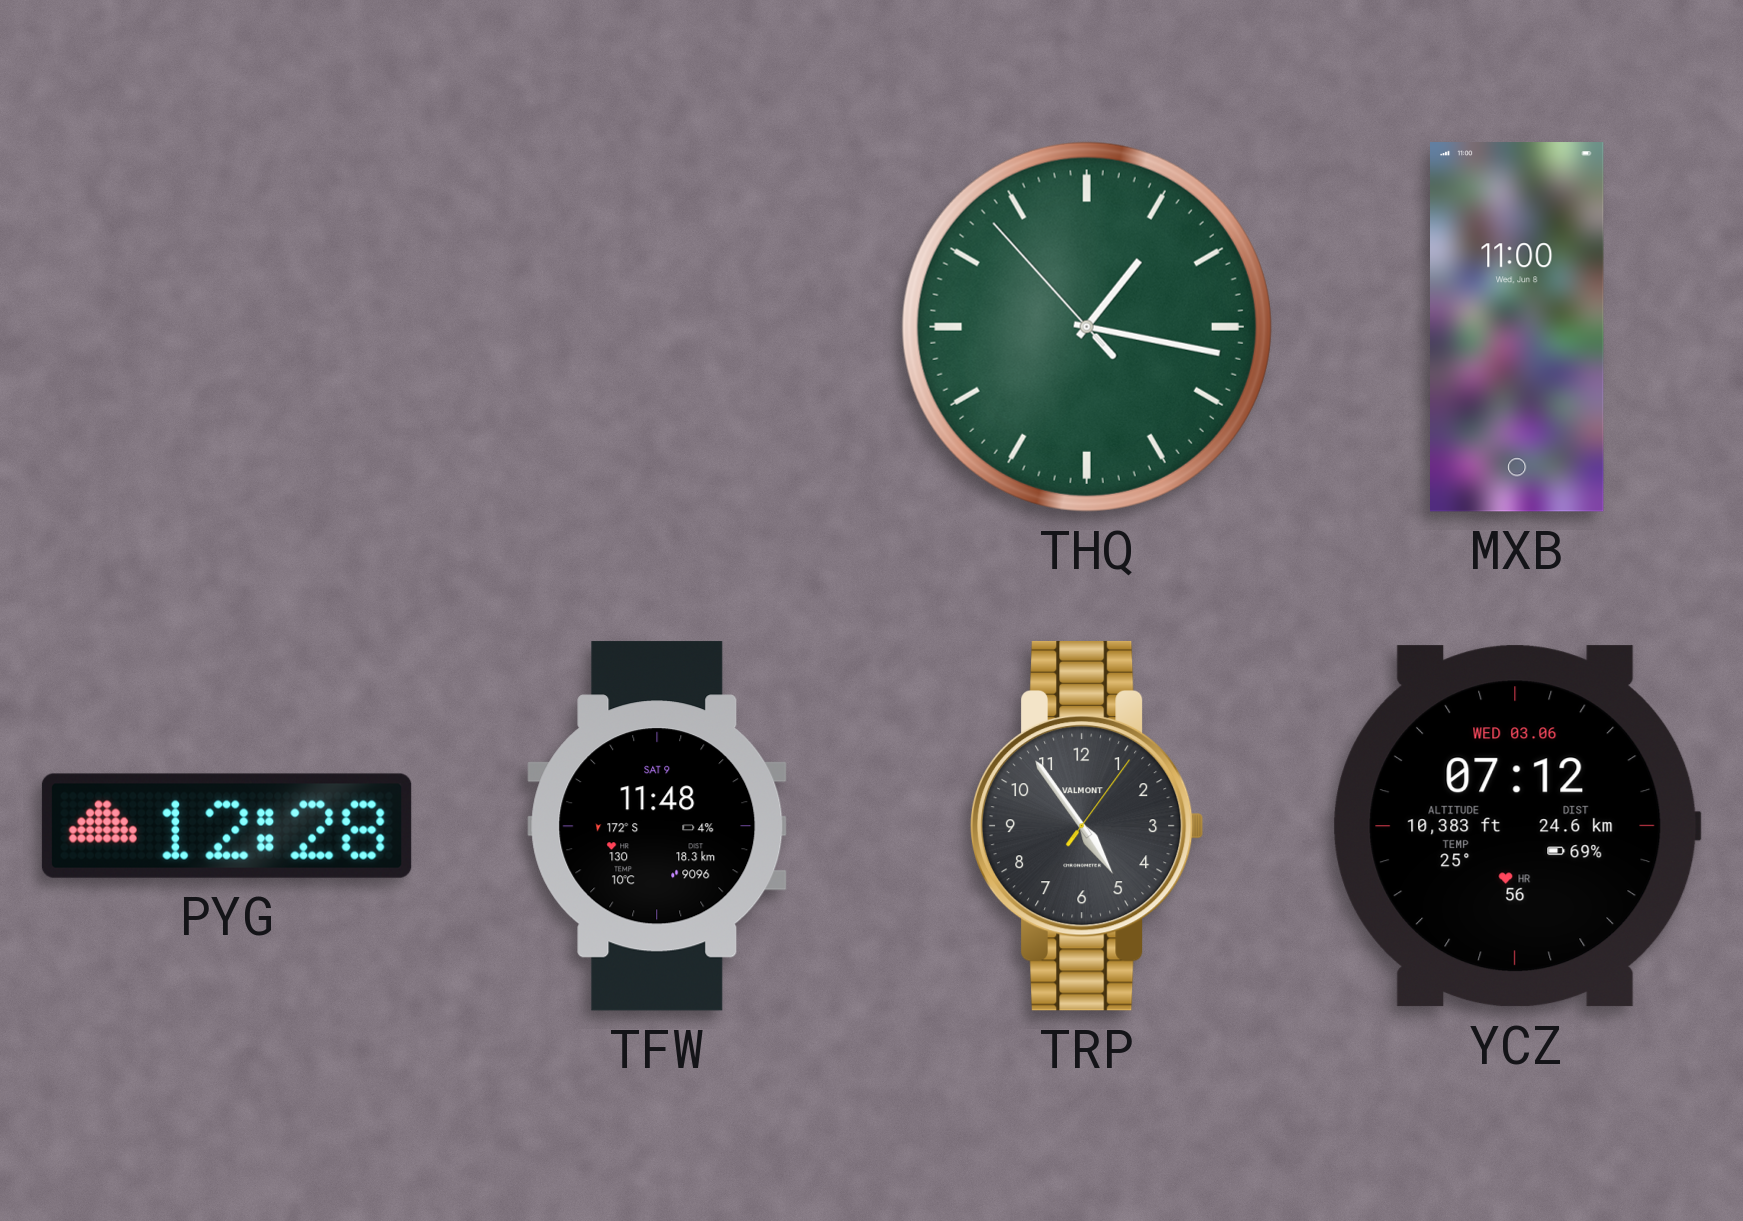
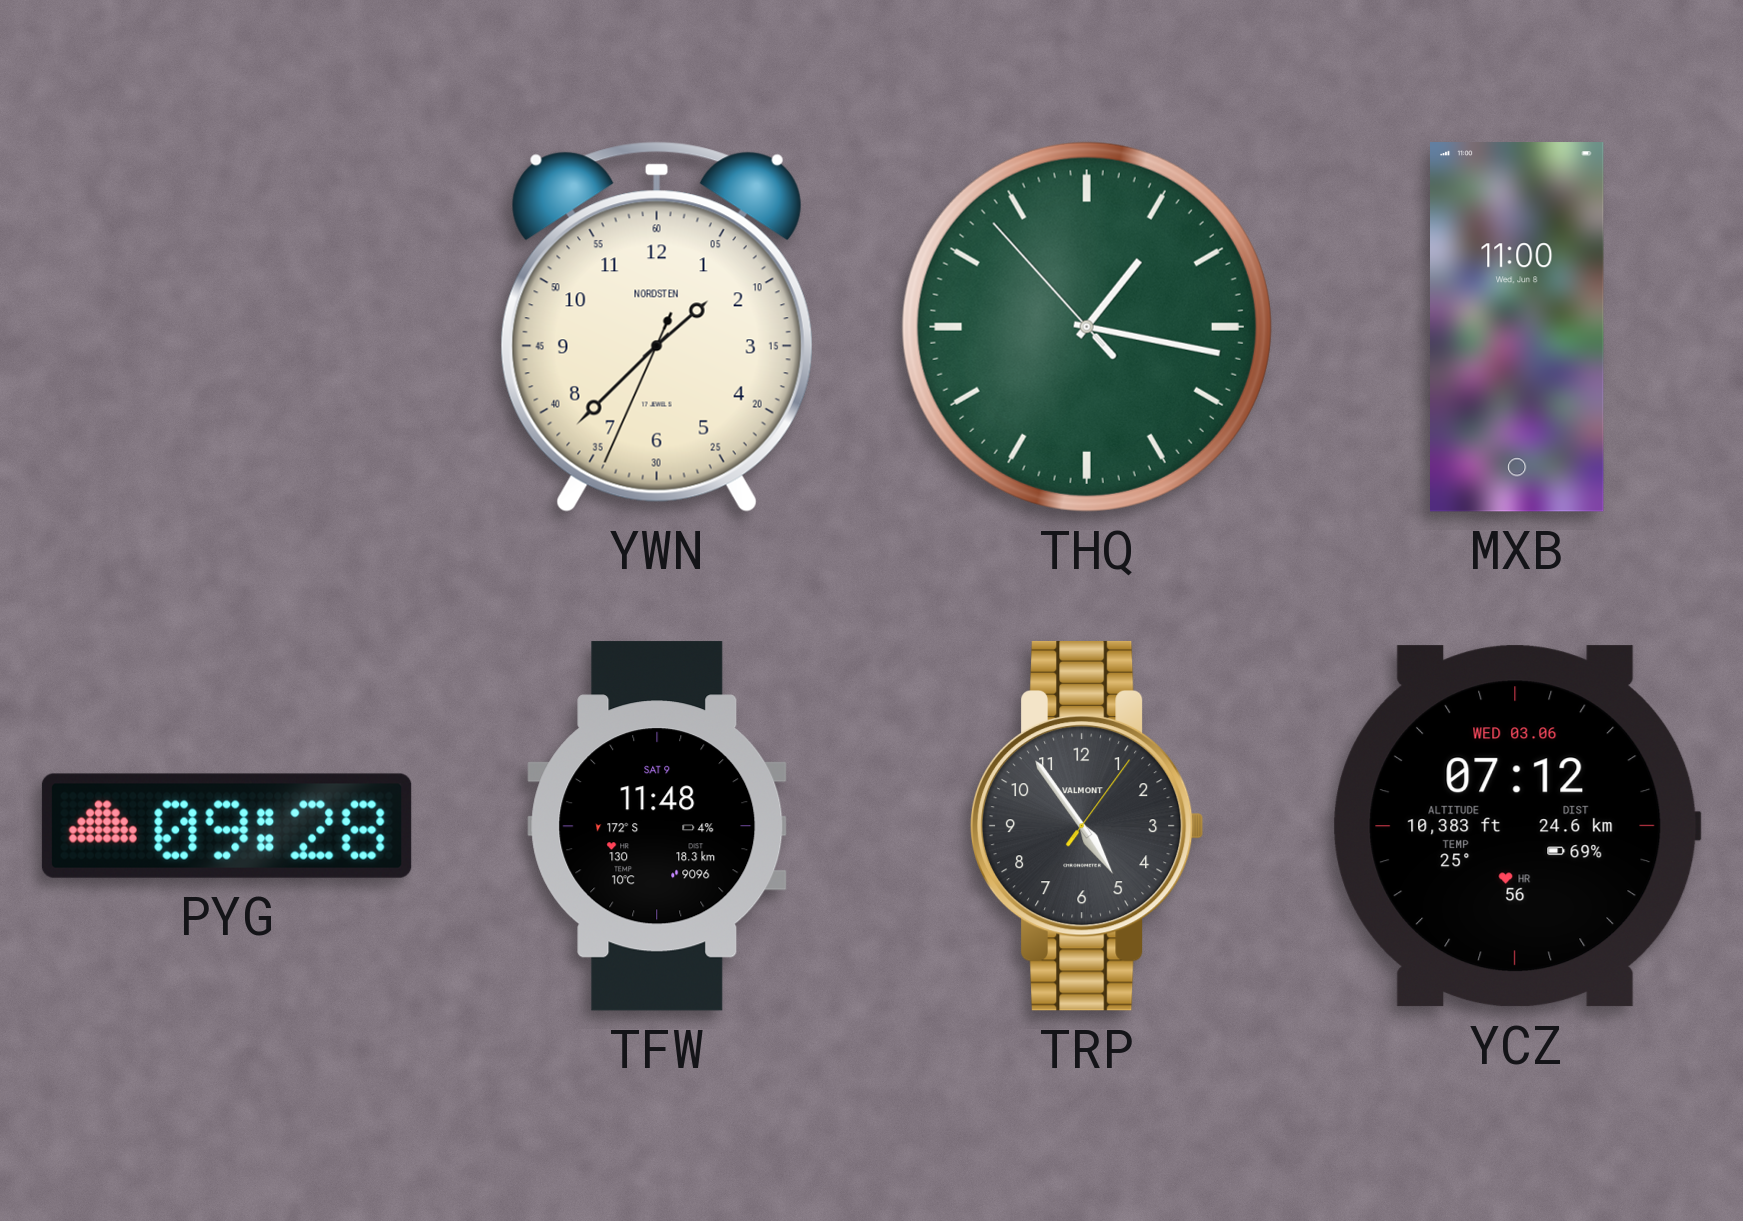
YWN: none -> 1:37 (657, 327)
PYG: 12:28 -> 09:28 (227, 826)
